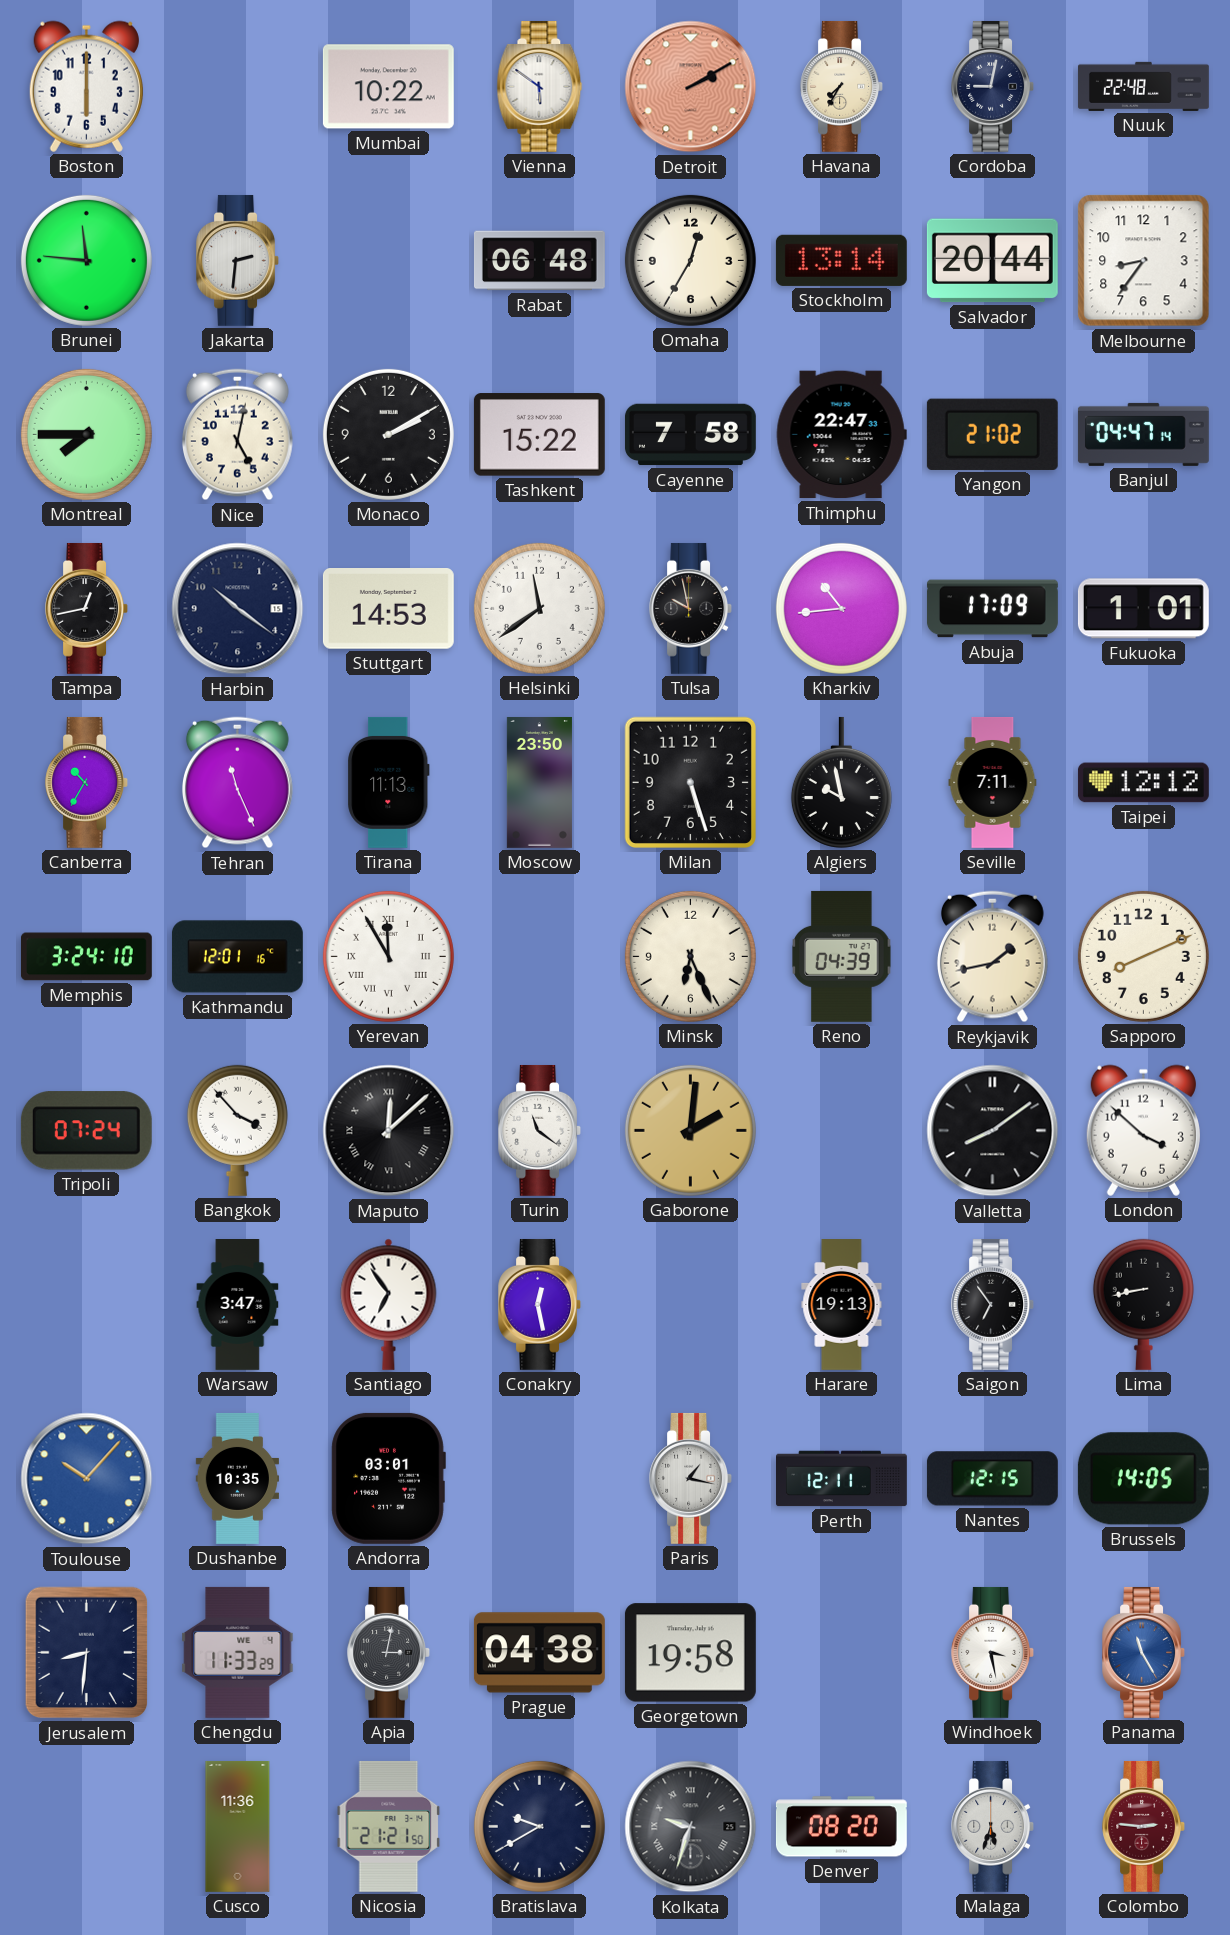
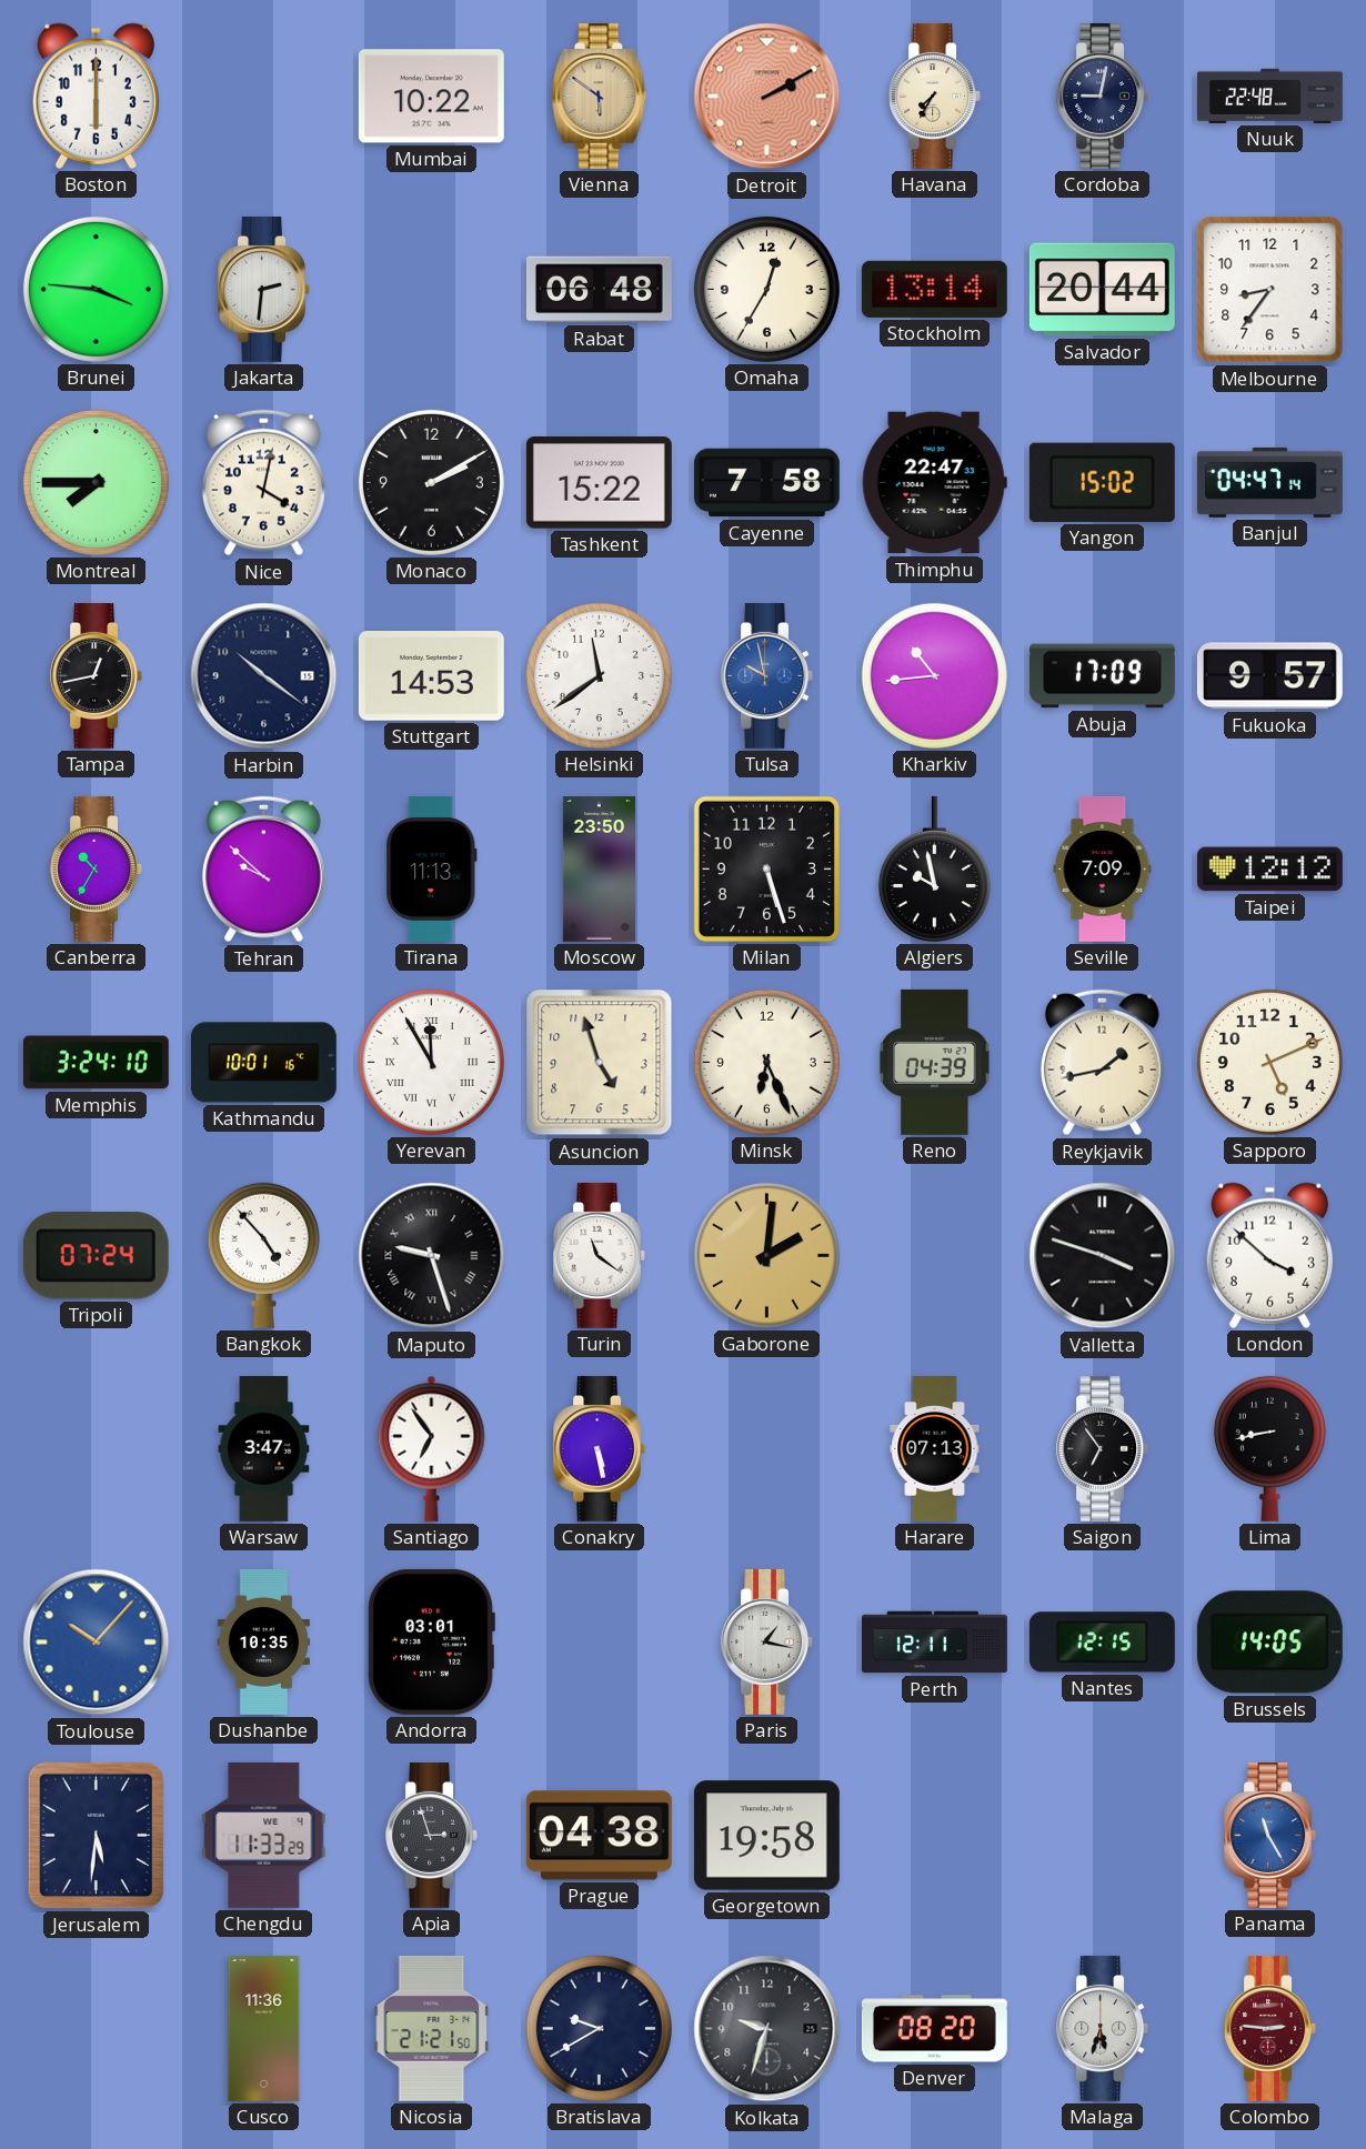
Vienna dial: white -> champagne (600, 96)
Brunei: 11:46 -> 3:46 (96, 289)
Nice: 5:02 -> 4:02 (263, 483)
Yangon: 21:02 -> 15:02 (1102, 482)
Tulsa dial: black -> blue (767, 675)
Fukuoka: 1:01 -> 9:57 (1269, 676)
Tehran: 11:26 -> 9:52 (263, 870)
Seville: 7:11 -> 7:09 (1103, 868)
Kathmandu: 12:01 -> 10:01 (263, 1063)
Asuncion: none -> 4:57 (600, 1063)
Sapporo: 8:11 -> 5:11 (1269, 1062)
Bangkok: 3:53 -> 4:53 (263, 1255)
Maputo: 12:08 -> 9:27 (432, 1256)
Valletta: 8:09 -> 3:48 (1103, 1256)
Conakry: 12:28 -> 5:28 (600, 1448)
Harare: 19:13 -> 07:13 (935, 1449)
Jerusalem: 8:31 -> 5:31 (97, 1836)
Apia: 3:02 -> 2:57 (432, 1835)
Windhoek: 3:28 -> none (993, 1652)
Kolkata numerals: Roman -> Arabic (767, 2029)
